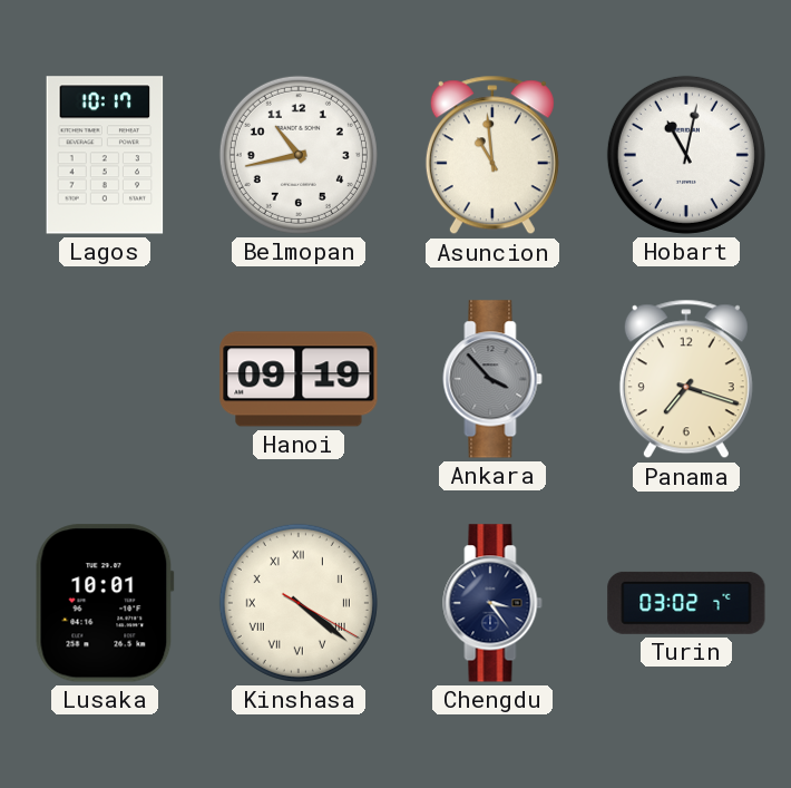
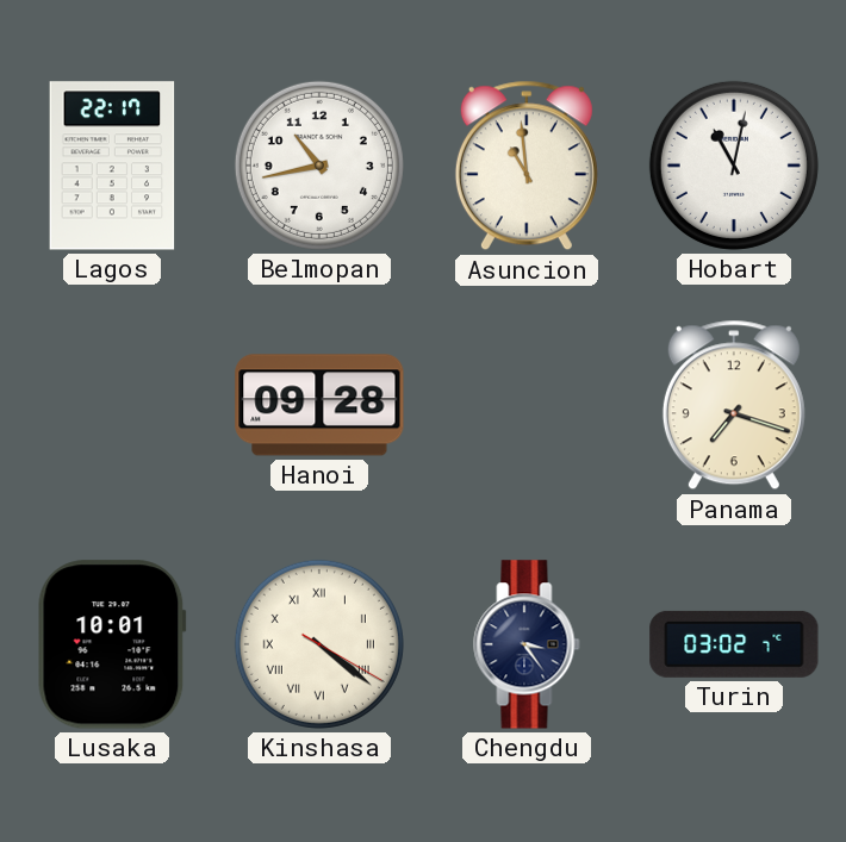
Lagos: 10:17 -> 22:17 (112, 166)
Hanoi: 09:19 -> 09:28 (319, 405)
Ankara: 3:53 -> none (492, 379)
